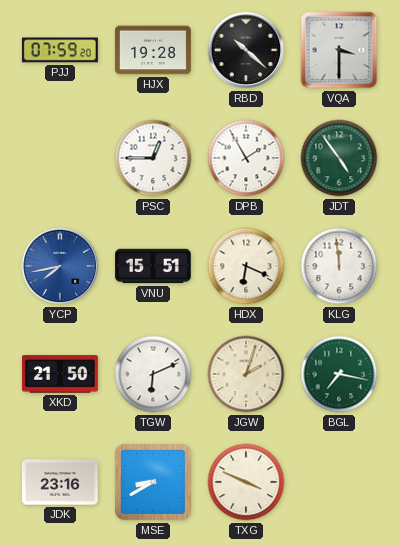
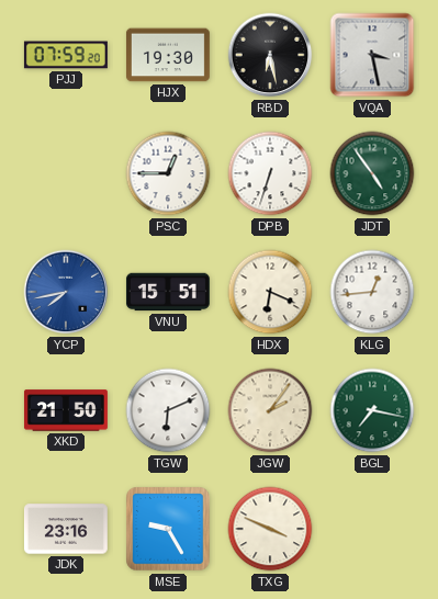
HJX: 19:28 -> 19:30 (168, 55)
RBD: 10:22 -> 6:28 (270, 55)
VQA: 3:30 -> 3:28 (372, 55)
DPB: 1:55 -> 6:33 (270, 173)
KLG: 11:59 -> 12:44 (372, 292)
JGW: 2:03 -> 2:06 (270, 410)
MSE: 8:40 -> 9:25 (168, 529)
